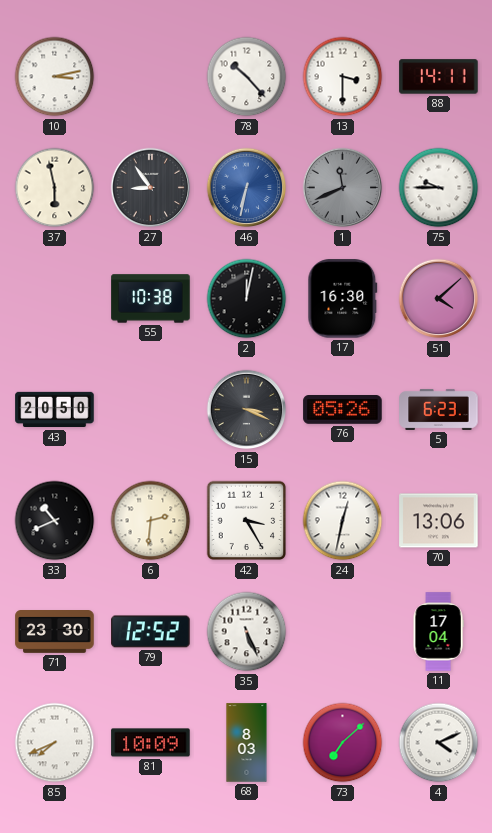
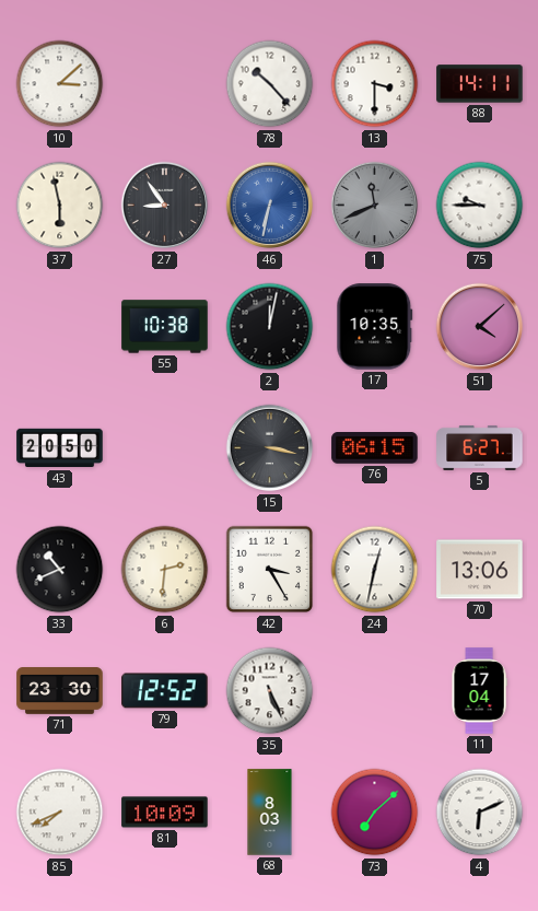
10: 3:13 -> 3:08 (60, 84)
17: 16:30 -> 10:35 (375, 327)
15: 3:19 -> 3:17 (270, 448)
76: 05:26 -> 06:15 (375, 448)
5: 6:23 -> 6:27 (480, 447)
4: 4:11 -> 6:11 (480, 813)
